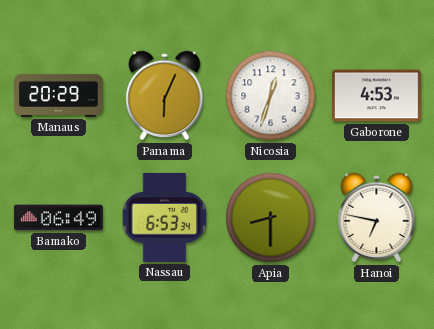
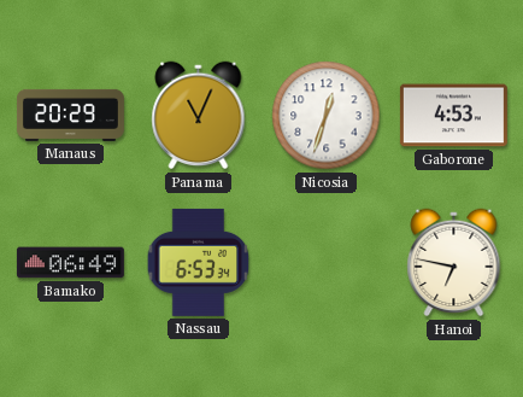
Panama: 6:04 -> 11:04 (199, 116)
Apia: 8:30 -> none (271, 218)
